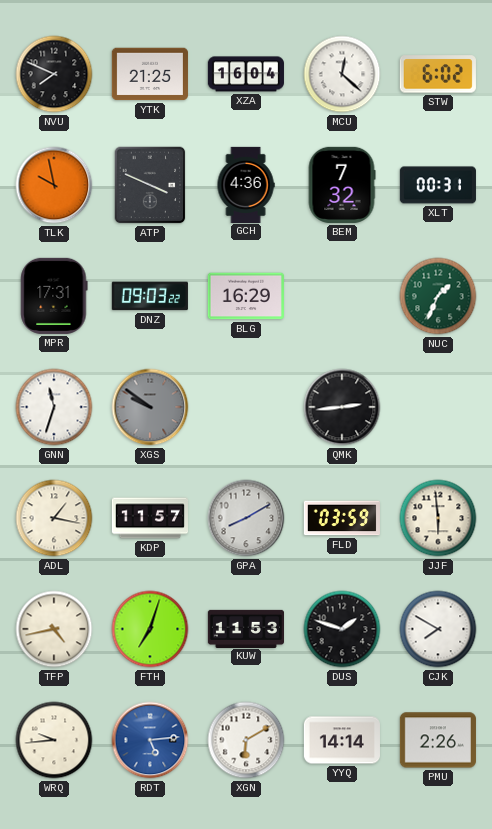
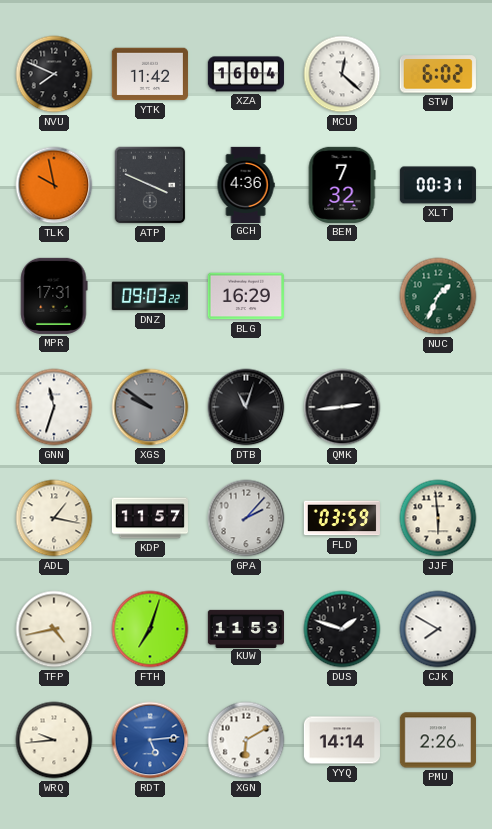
YTK: 21:25 -> 11:42 (150, 74)
DTB: none -> 11:03 (246, 407)
GPA: 8:10 -> 2:07 (246, 518)
